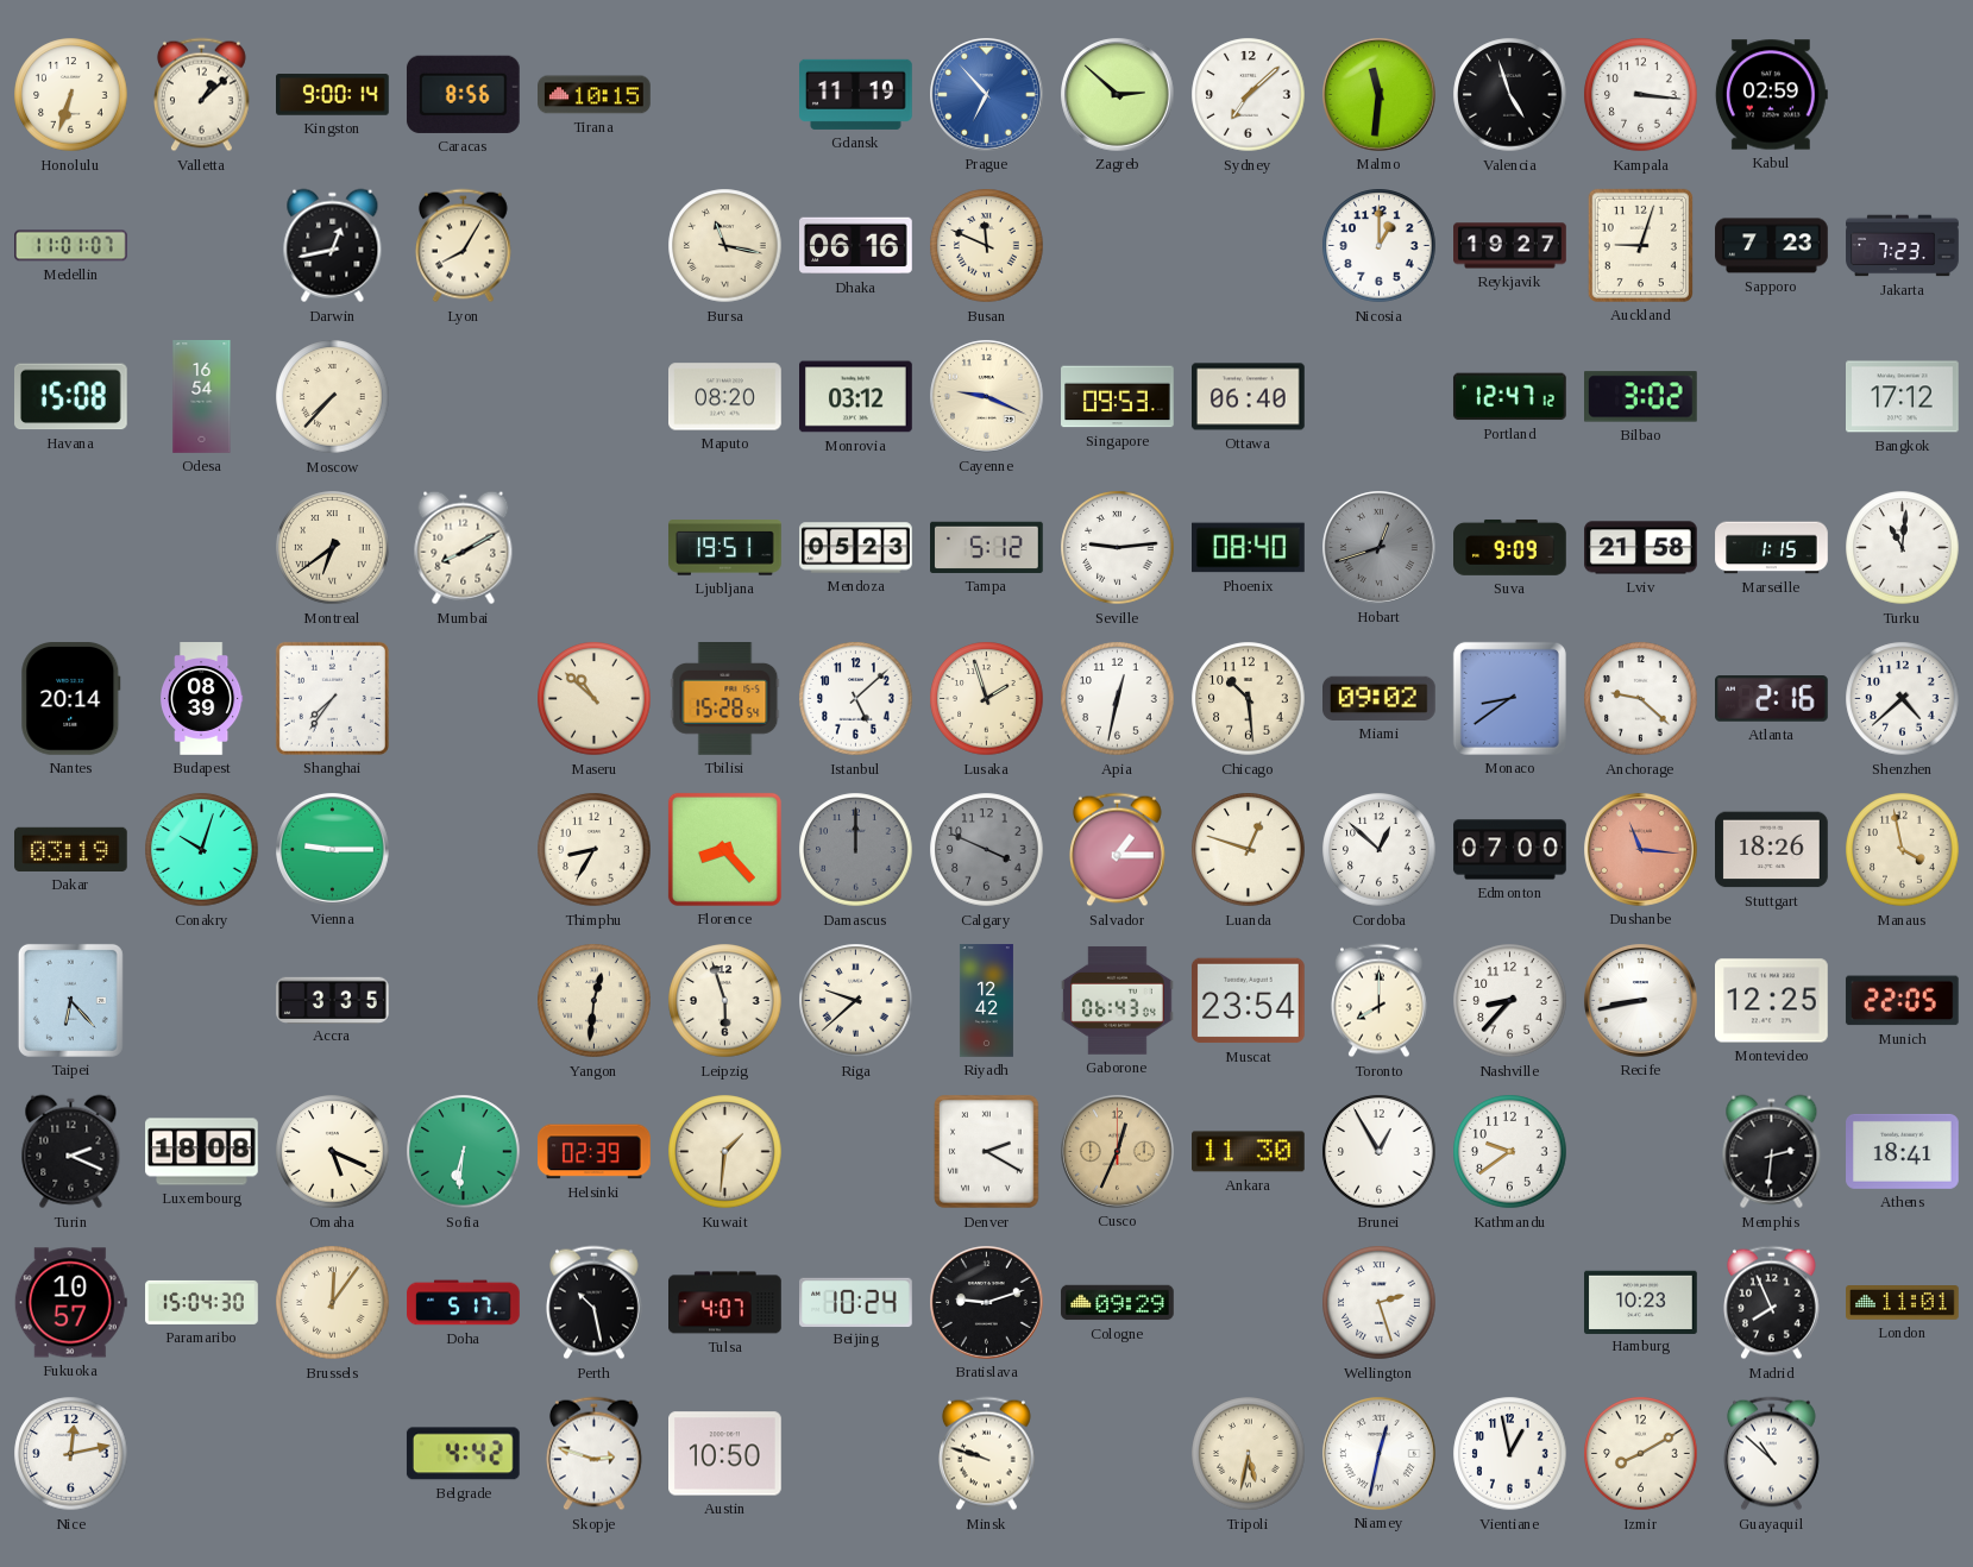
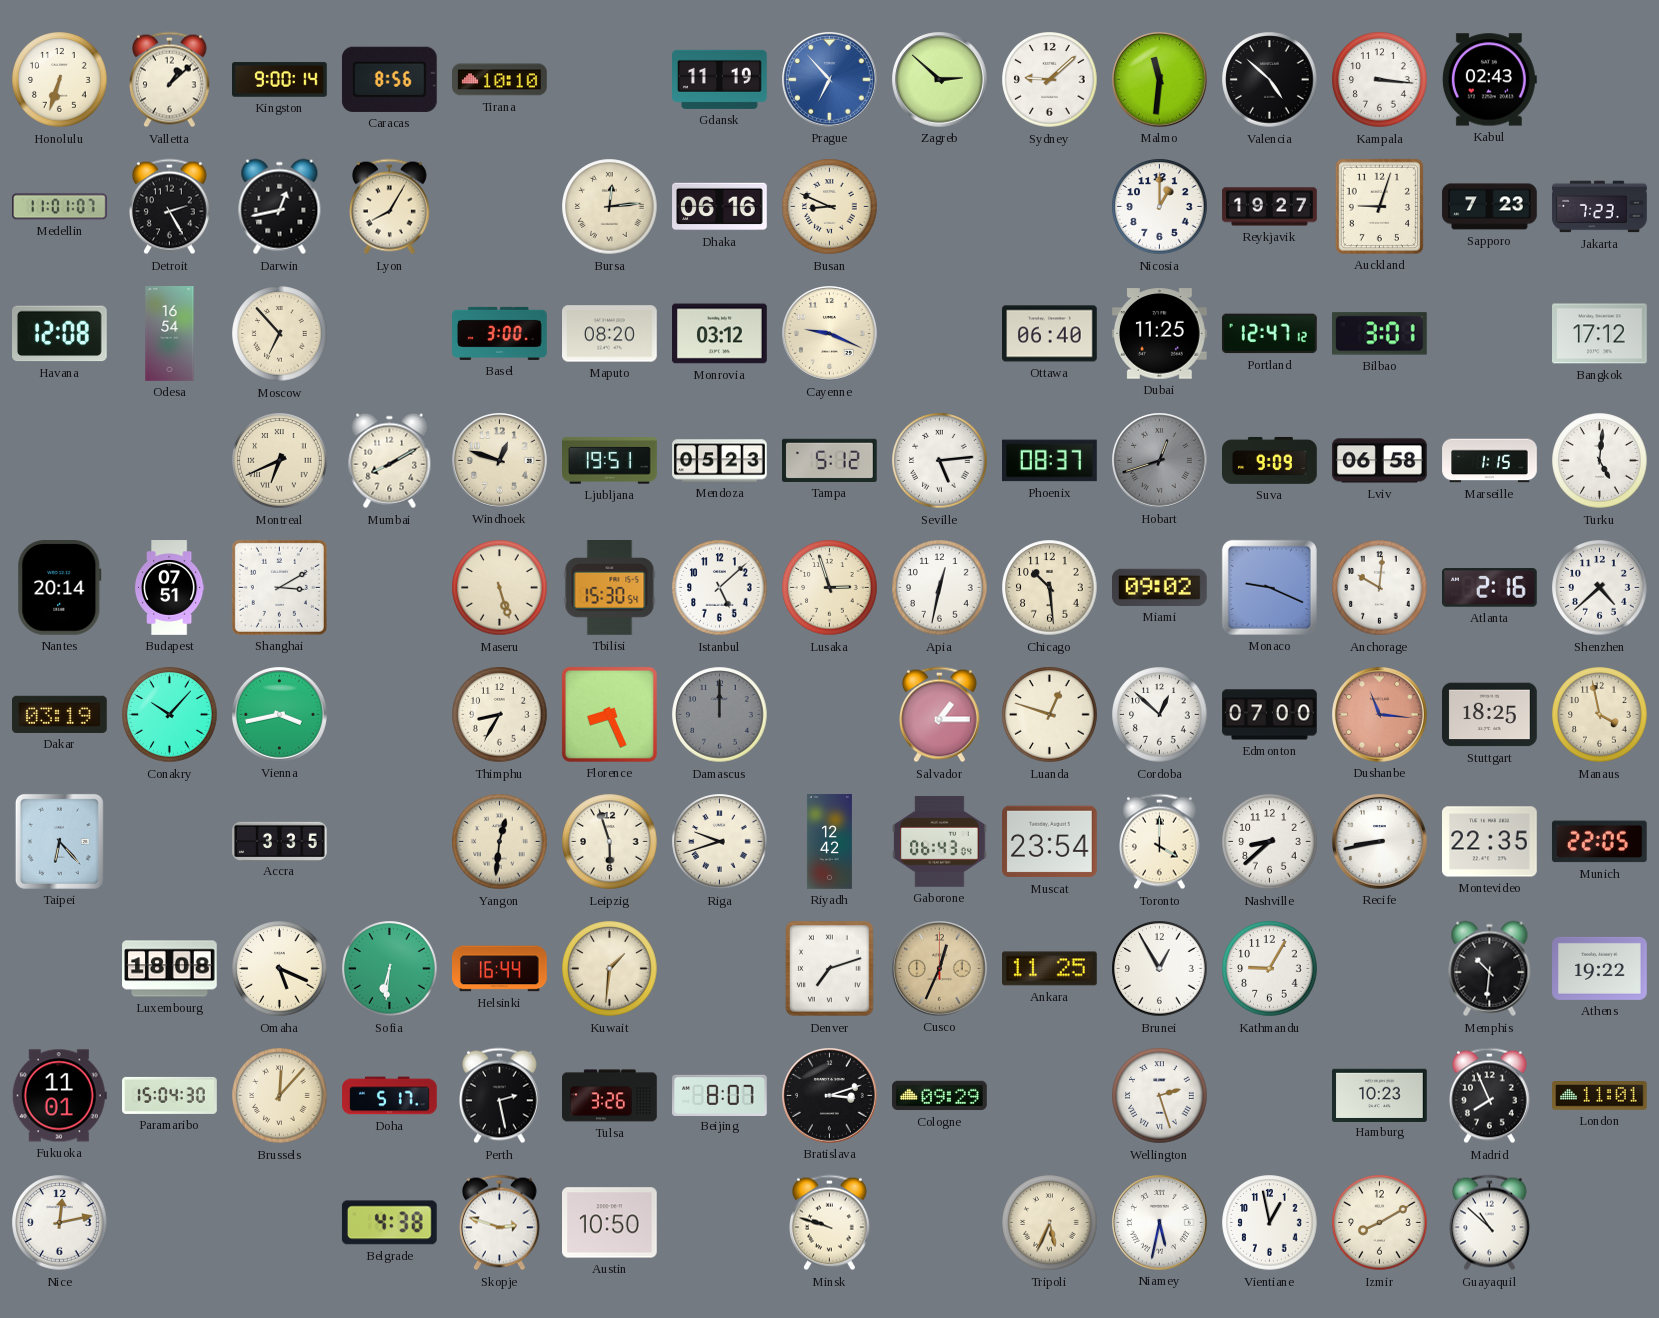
Tirana: 10:15 -> 10:10 (500, 80)
Sydney: 7:08 -> 9:08 (1050, 80)
Valencia: 4:57 -> 4:52 (1270, 80)
Kabul: 02:59 -> 02:43 (1489, 80)
Detroit: none -> 2:25 (170, 207)
Bursa: 11:17 -> 12:14 (610, 207)
Busan: 11:49 -> 8:49 (830, 207)
Havana: 15:08 -> 12:08 (60, 334)
Moscow: 7:37 -> 6:53 (280, 334)
Basel: none -> 3:00 (500, 333)
Singapore: 09:53 -> none (1118, 397)
Dubai: none -> 11:25 (1160, 334)
Bilbao: 3:02 -> 3:01 (1380, 334)
Montreal: 6:39 -> 6:41 (280, 461)
Windhoek: none -> 12:48 (500, 461)
Seville: 9:14 -> 5:14 (940, 461)
Phoenix: 08:40 -> 08:37 (1050, 461)
Lviv: 21:58 -> 06:58 (1380, 461)
Turku: 11:01 -> 5:01 (1600, 461)
Budapest: 08:39 -> 07:51 (169, 588)
Shanghai: 7:36 -> 3:10 (279, 587)
Maseru: 10:52 -> 5:27 (500, 588)
Tbilisi: 15:28 -> 15:30 (610, 588)
Lusaka: 1:57 -> 2:57 (830, 588)
Monaco: 8:39 -> 9:19 (1269, 587)
Anchorage: 9:22 -> 10:01 (1380, 588)
Conakry: 10:03 -> 10:07 (170, 715)
Vienna: 9:15 -> 3:43 (280, 715)
Florence: 8:23 -> 8:26 (609, 714)
Calgary: 3:49 -> none (987, 850)
Stuttgart: 18:26 -> 18:25 (1490, 715)
Riga: 9:38 -> 9:42 (720, 842)
Toronto: 8:00 -> 4:00 (1160, 842)
Nashville: 8:37 -> 8:38 (1270, 842)
Montevideo: 12:25 -> 22:35 (1490, 842)
Turin: 2:19 -> none (71, 1152)
Helsinki: 02:39 -> 16:44 (500, 969)
Denver: 2:20 -> 7:12 (830, 969)
Ankara: 11:30 -> 11:25 (1050, 969)
Kathmandu: 9:39 -> 9:05 (1270, 969)
Memphis: 2:31 -> 10:31 (1490, 969)
Athens: 18:41 -> 19:22 (1600, 968)
Fukuoka: 10:57 -> 11:01 (59, 1096)
Brussels: 12:06 -> 12:07 (280, 1096)
Perth: 10:28 -> 2:28 (500, 1096)
Tulsa: 4:07 -> 3:26 (610, 1096)
Beijing: 10:24 -> 8:07 (720, 1095)
Bratislava: 9:12 -> 3:12 (830, 1096)
Belgrade: 4:42 -> 4:38 (389, 1223)
Tripoli: 5:32 -> 5:34 (1050, 1223)
Niamey: 12:32 -> 5:32 (1160, 1223)
